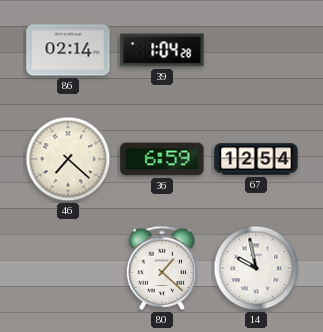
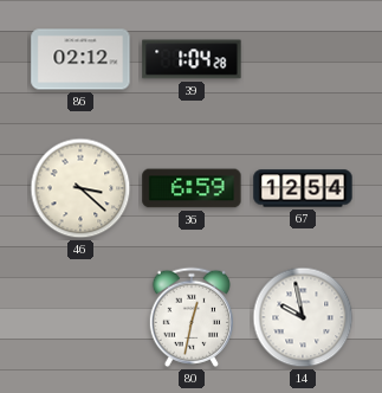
86: 02:14 -> 02:12 (80, 59)
46: 7:22 -> 3:22 (80, 188)
80: 1:22 -> 12:32 (192, 317)
